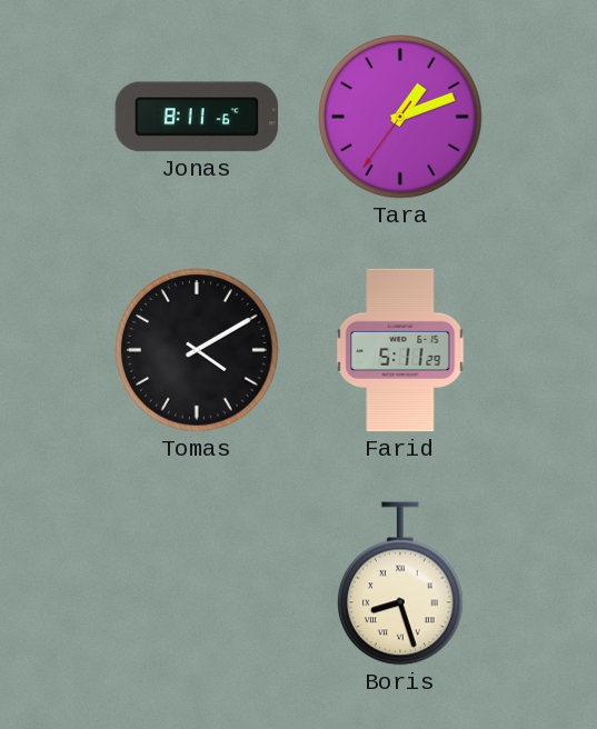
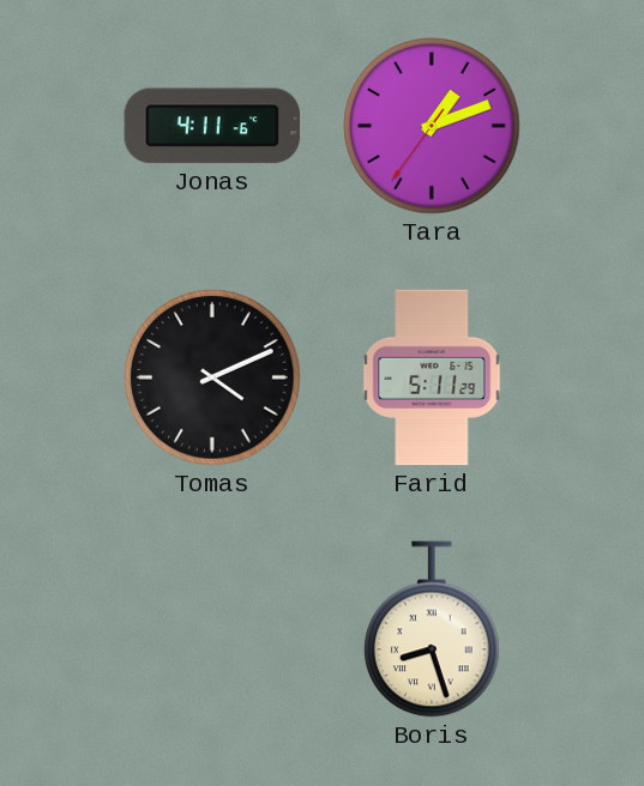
Jonas: 8:11 -> 4:11 (212, 126)
Tomas: 4:10 -> 4:11 (212, 377)
